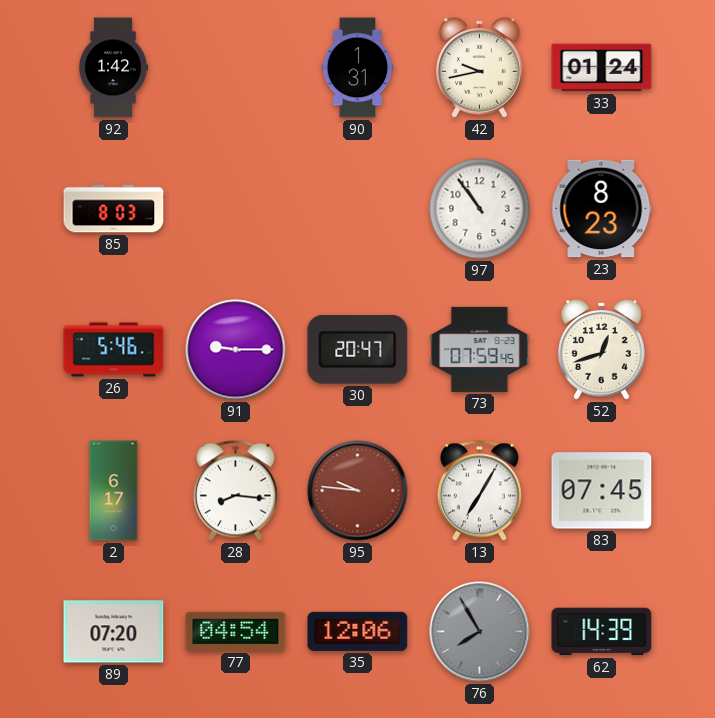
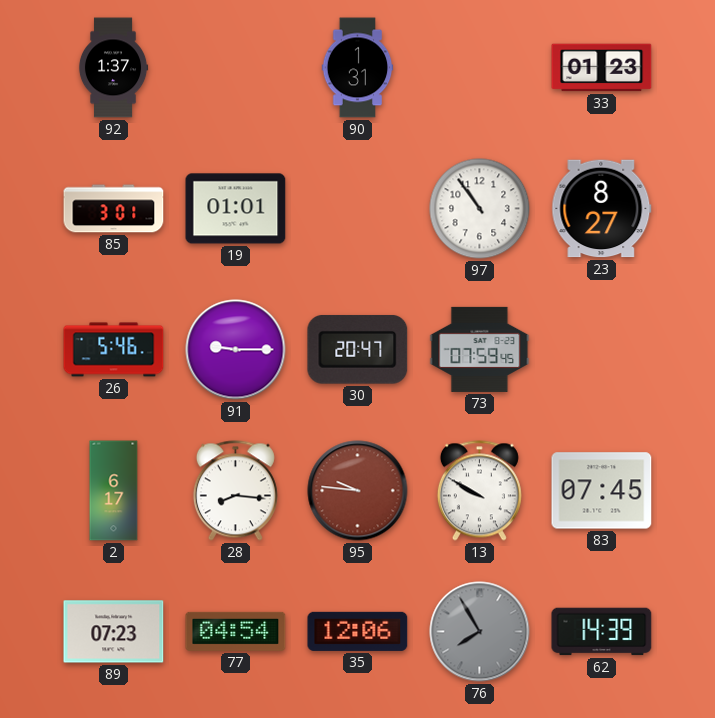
92: 1:42 -> 1:37 (113, 68)
42: 9:43 -> none (480, 68)
33: 01:24 -> 01:23 (602, 68)
85: 8:03 -> 3:01 (114, 209)
19: none -> 01:01 (236, 209)
23: 8:23 -> 8:27 (602, 209)
52: 12:42 -> none (602, 350)
13: 7:05 -> 9:50 (479, 491)
89: 07:20 -> 07:23 (114, 632)
